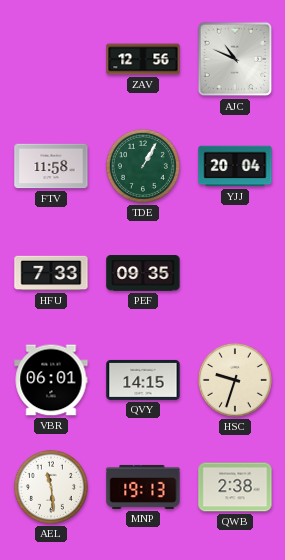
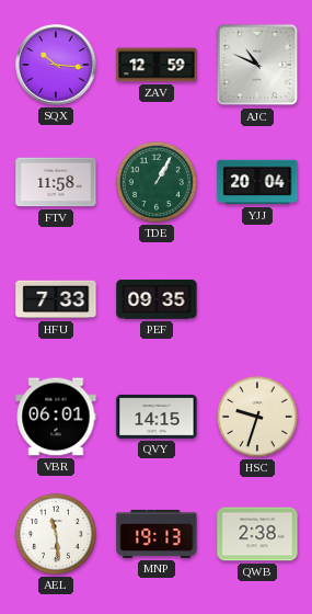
SQX: none -> 10:16 (56, 65)
ZAV: 12:56 -> 12:59 (157, 65)
